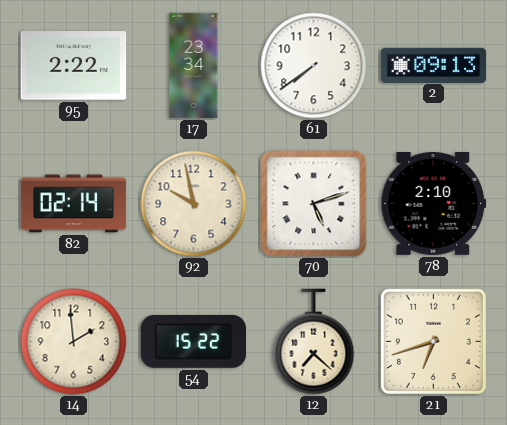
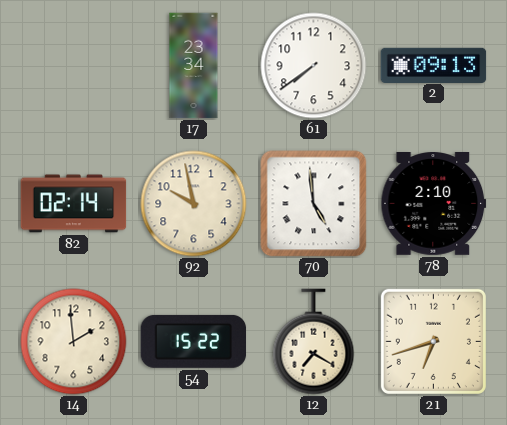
95: 2:22 -> none (74, 66)
70: 5:12 -> 4:59 (314, 204)
12: 7:22 -> 7:20 (314, 342)
